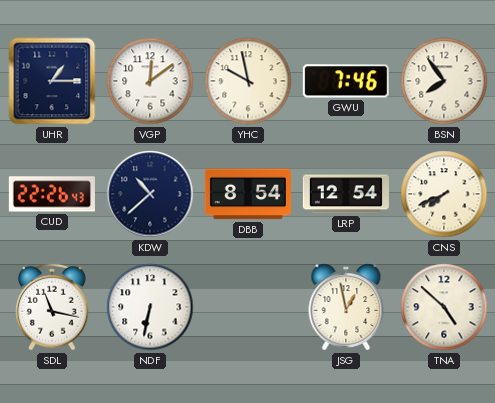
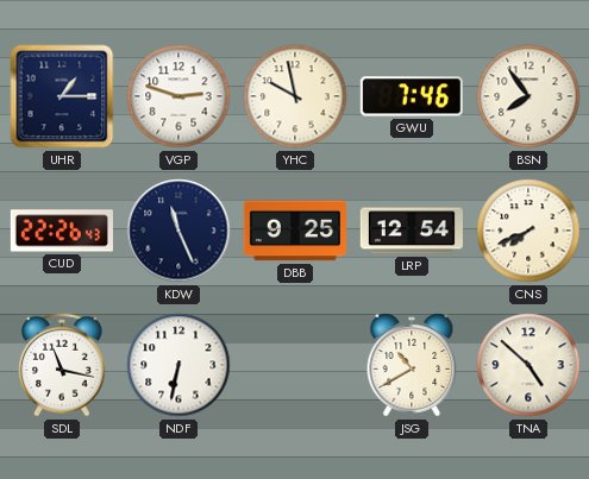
VGP: 12:09 -> 2:48 (178, 96)
KDW: 10:38 -> 11:26 (178, 231)
DBB: 8:54 -> 9:25 (295, 231)
JSG: 12:58 -> 10:40 (412, 365)
